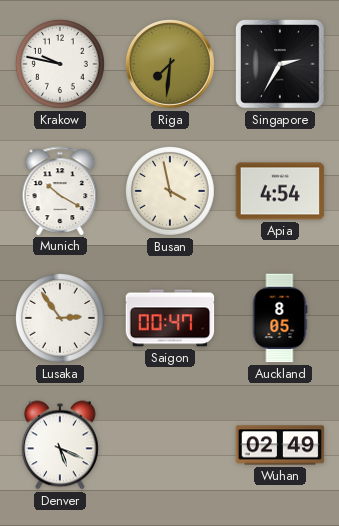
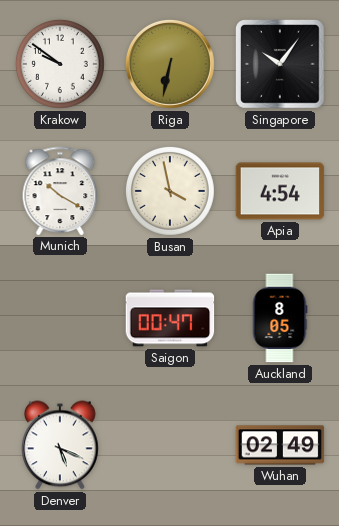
Krakow: 9:47 -> 9:51 (60, 64)
Riga: 7:31 -> 6:32 (171, 65)
Singapore: 2:35 -> 10:06 (281, 65)
Lusaka: 2:54 -> none (60, 318)
